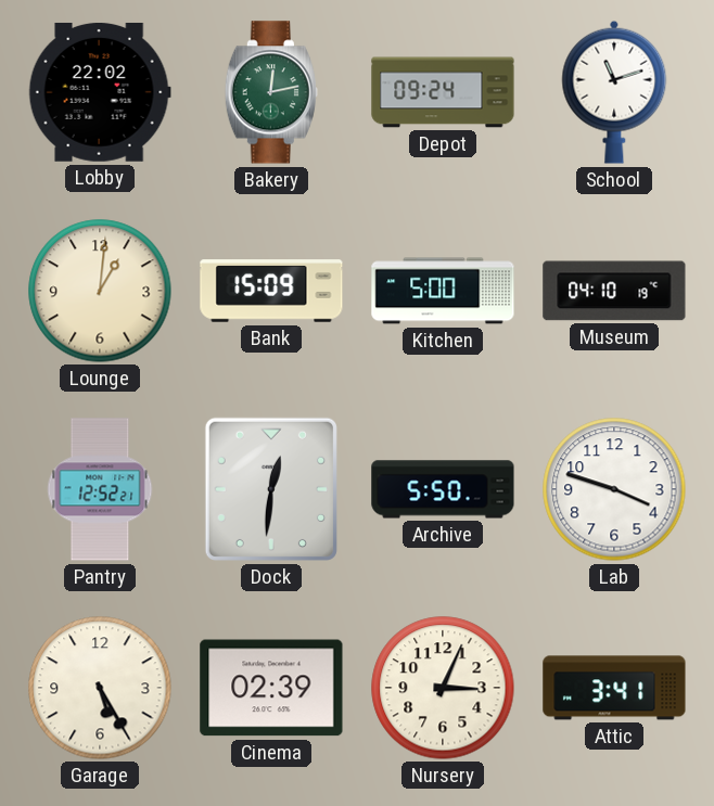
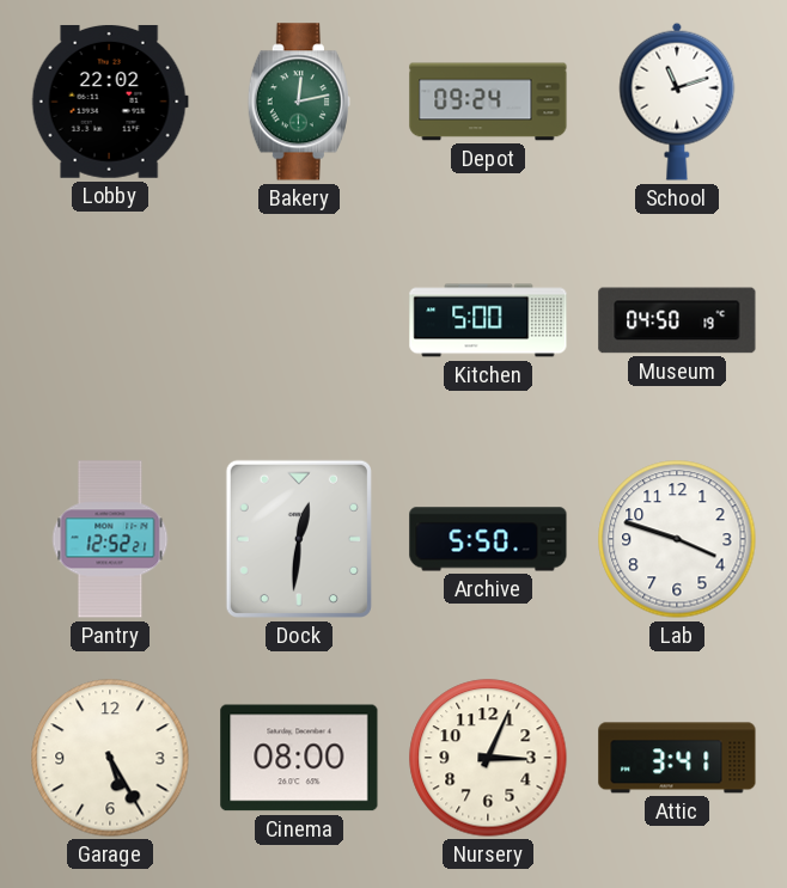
Lounge: 1:01 -> none (100, 291)
Bank: 15:09 -> none (271, 291)
Museum: 04:10 -> 04:50 (677, 320)
Cinema: 02:39 -> 08:00 (299, 758)
